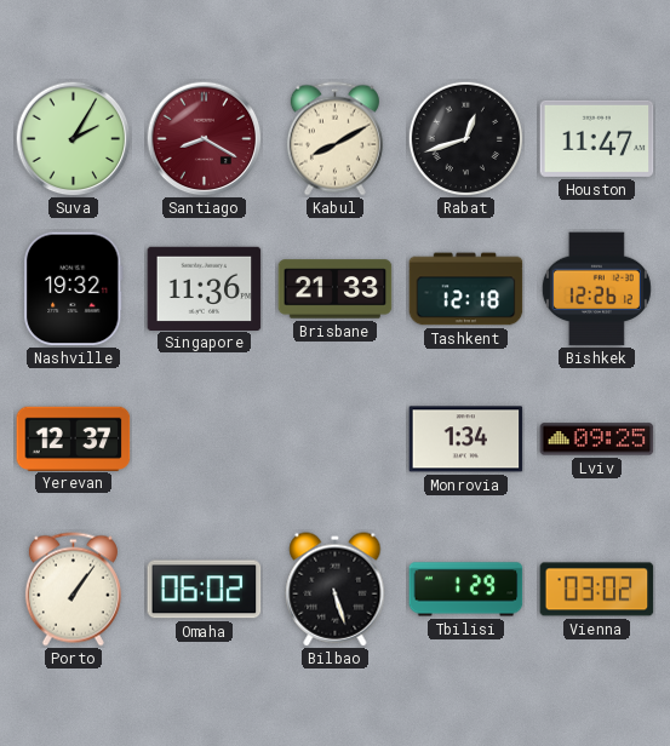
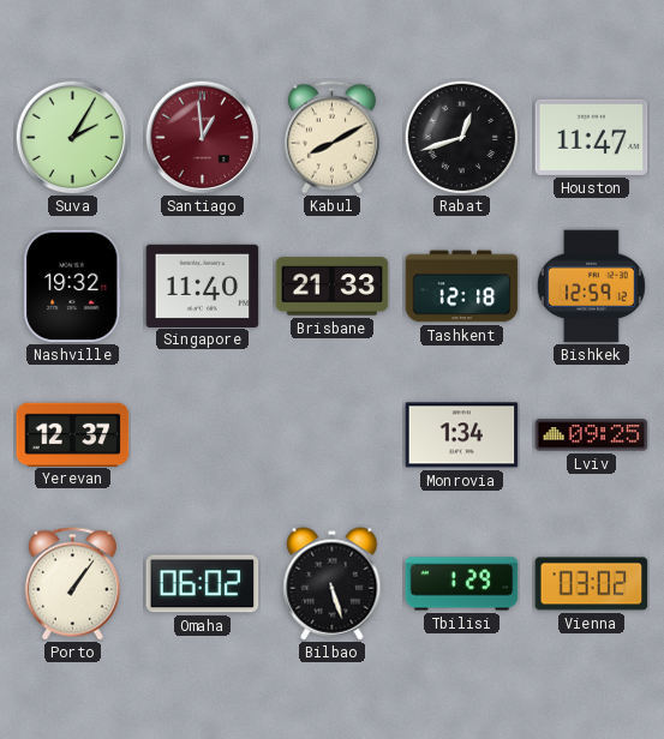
Santiago: 8:20 -> 12:59 (202, 137)
Singapore: 11:36 -> 11:40 (203, 286)
Bishkek: 12:26 -> 12:59 (591, 287)
